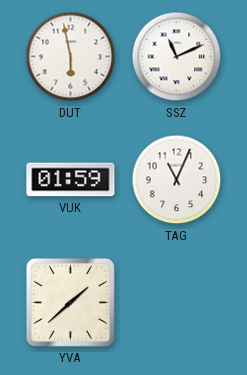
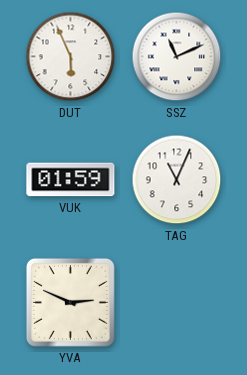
DUT: 5:58 -> 5:56 (71, 57)
YVA: 1:38 -> 2:49 (70, 302)
